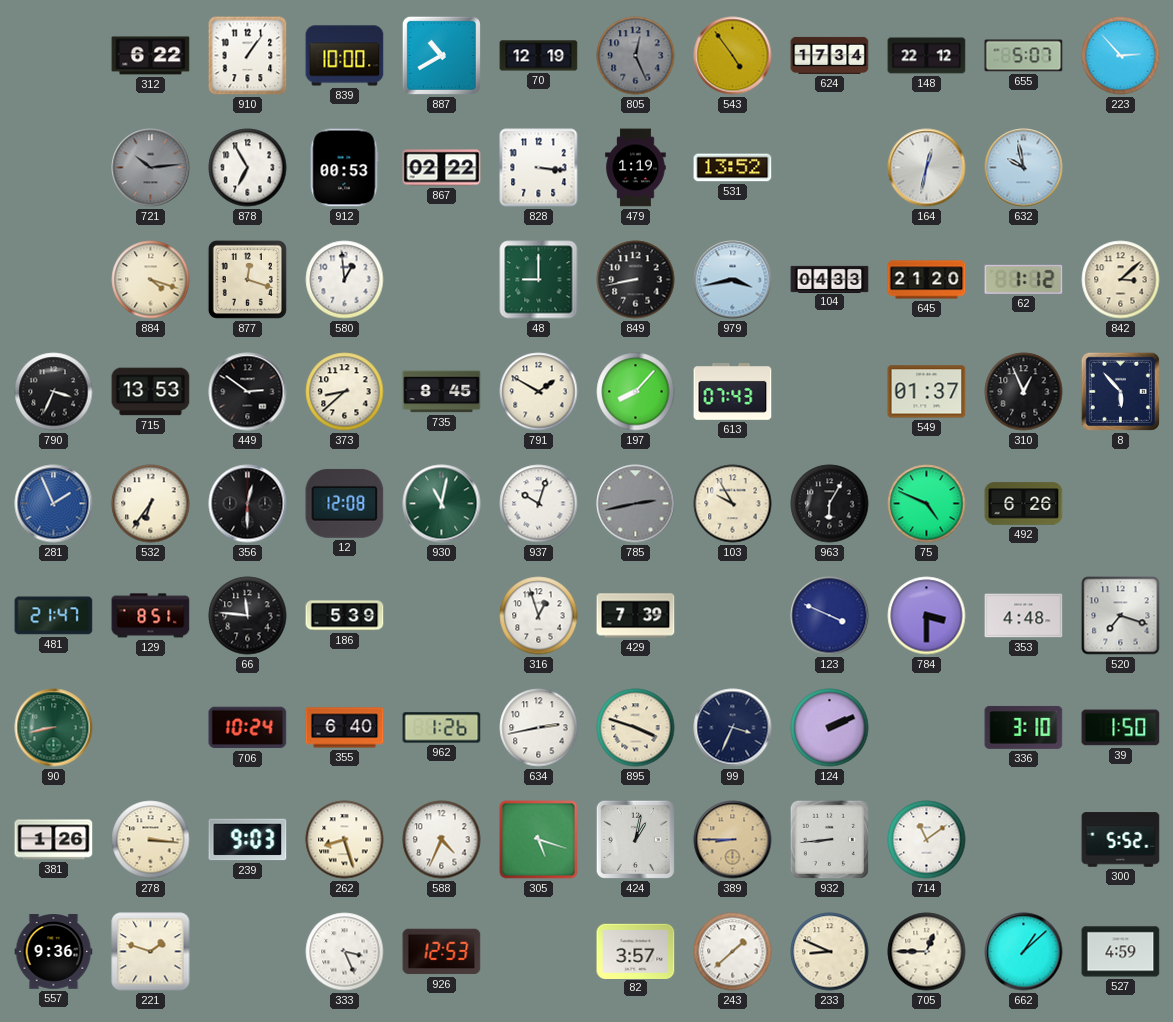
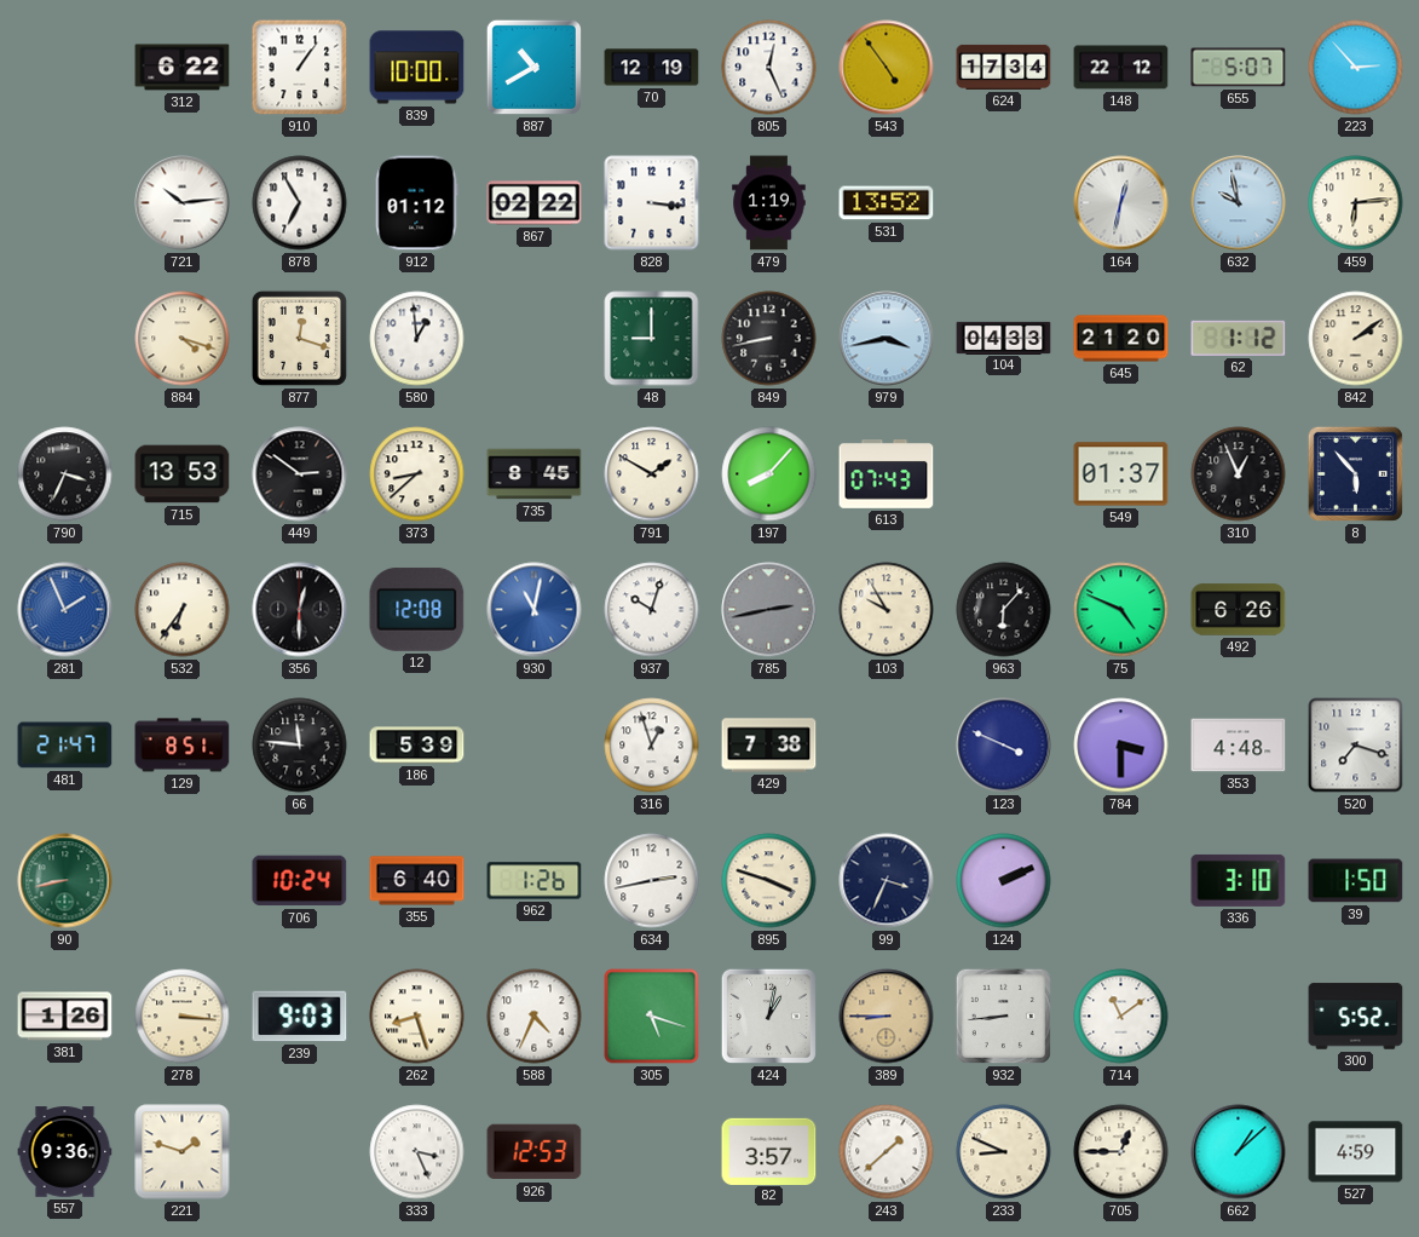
805 dial: grey -> white (769, 68)
721 dial: grey -> white (183, 203)
912: 00:53 -> 01:12 (416, 203)
459: none -> 6:14 (1356, 203)
842: 3:08 -> 2:09 (1356, 339)
930 dial: green -> blue (535, 610)
963: 6:05 -> 6:07 (1004, 610)
429: 7:39 -> 7:38 (769, 746)
